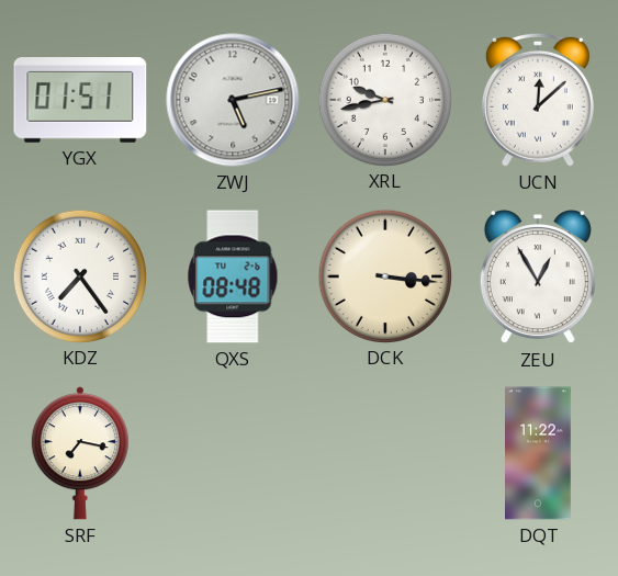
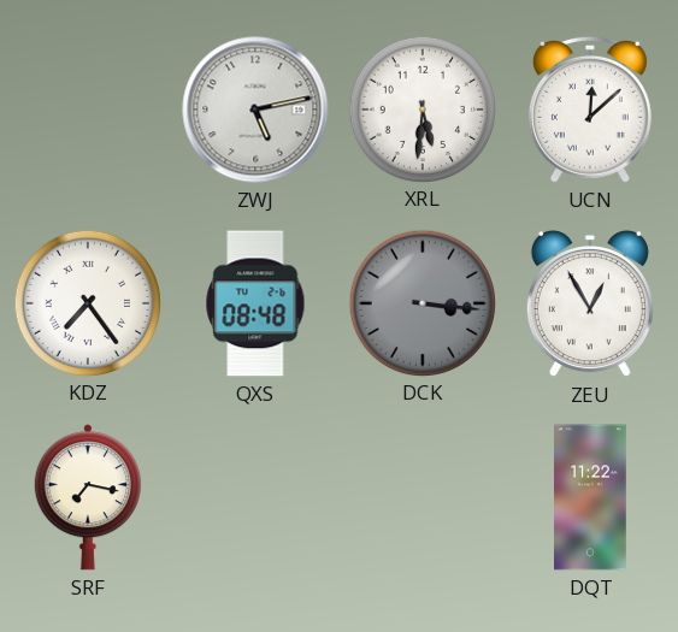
YGX: 01:51 -> none (80, 100)
XRL: 9:43 -> 5:31 (421, 108)
DCK dial: cream -> grey (421, 302)
